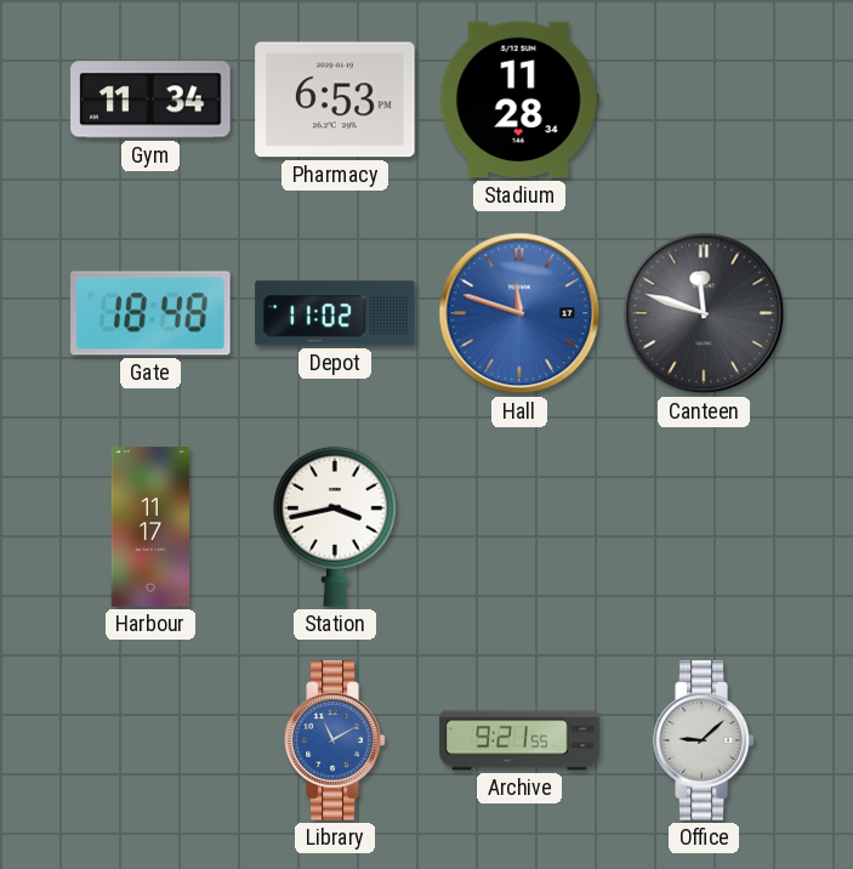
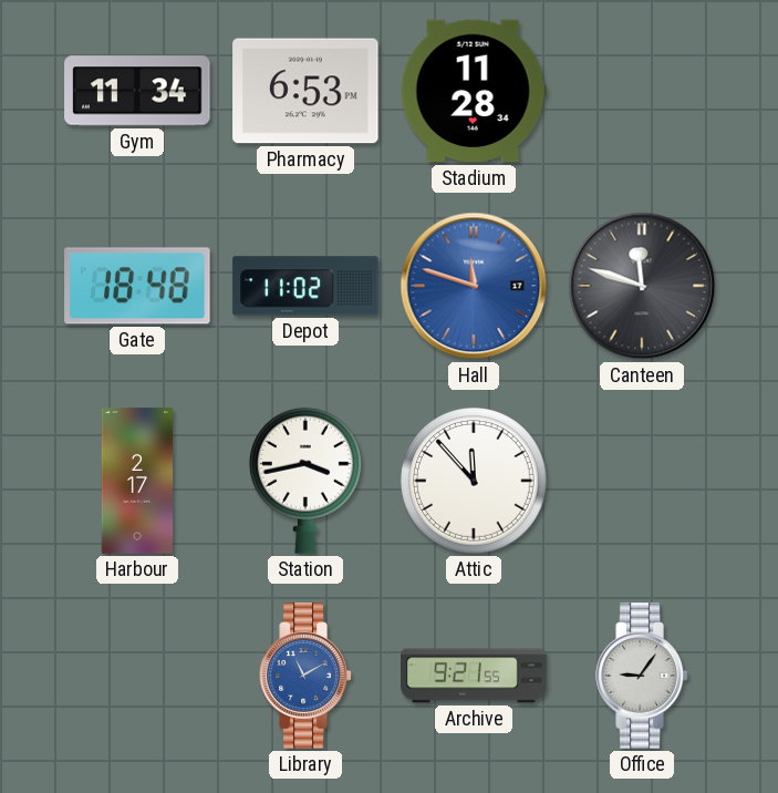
Harbour: 11:17 -> 2:17 (137, 481)
Attic: none -> 11:53 (474, 481)
Office: 9:08 -> 9:06 (642, 676)
